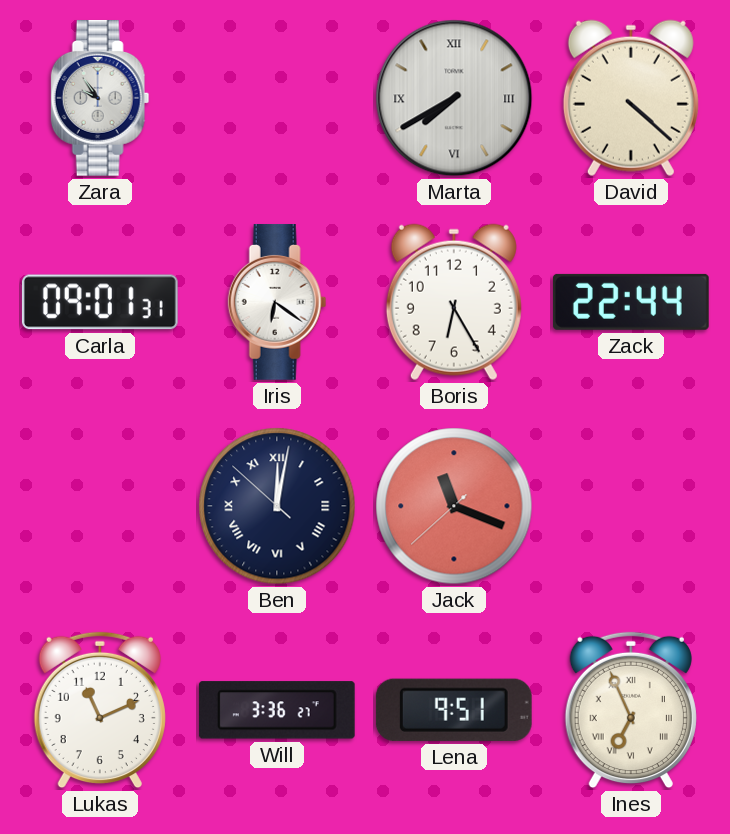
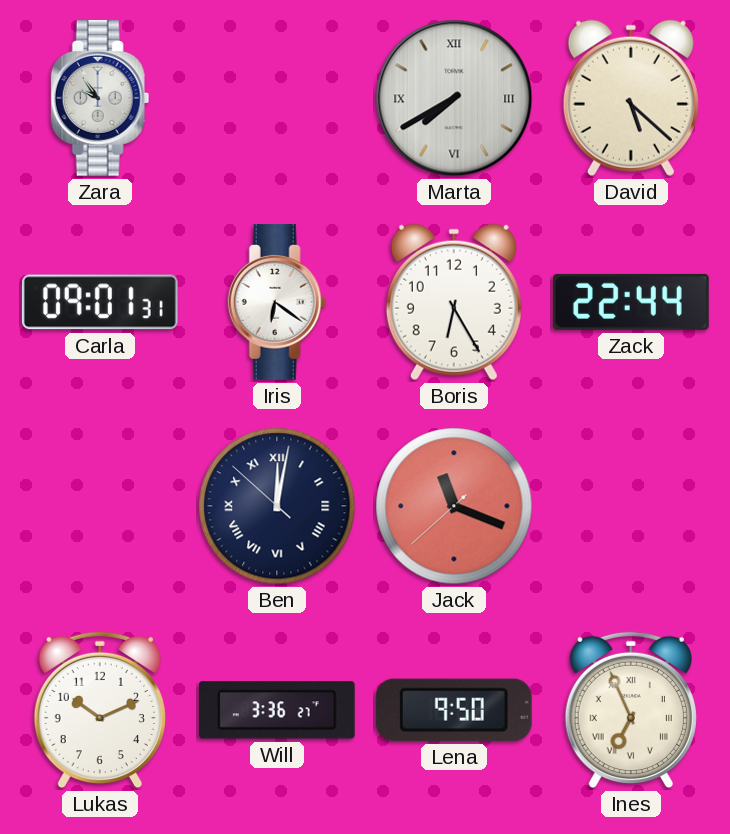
David: 4:22 -> 5:22 (631, 98)
Lukas: 11:11 -> 10:11 (100, 710)
Lena: 9:51 -> 9:50 (454, 710)
